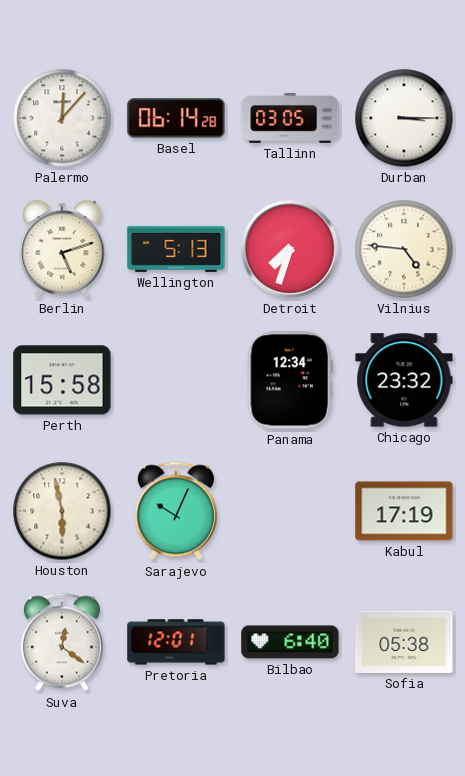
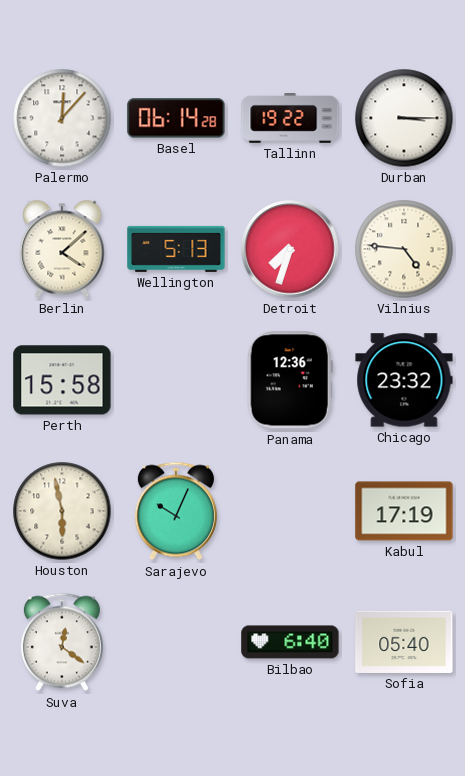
Tallinn: 03:05 -> 19:22 (290, 118)
Berlin: 5:12 -> 4:08 (62, 249)
Panama: 12:34 -> 12:36 (290, 380)
Pretoria: 12:01 -> none (176, 642)
Sofia: 05:38 -> 05:40 (404, 642)
